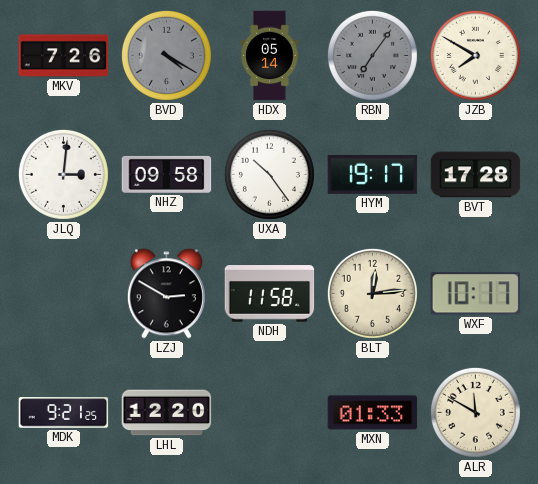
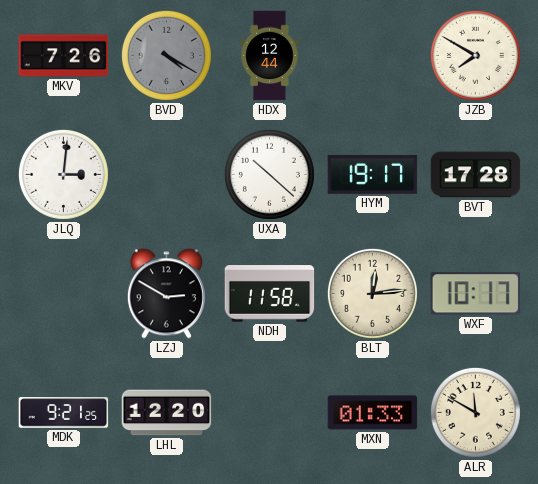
HDX: 05:14 -> 12:44 (270, 56)
RBN: 7:06 -> none (372, 55)
NHZ: 09:58 -> none (167, 174)
UXA: 10:24 -> 10:22 (269, 174)
